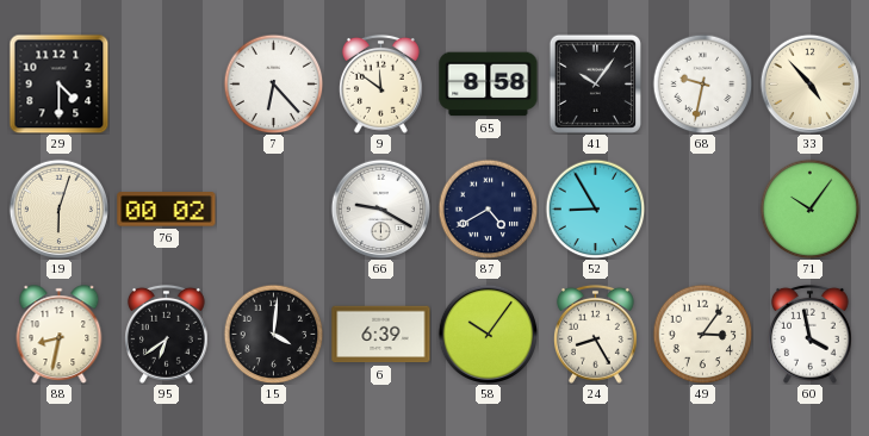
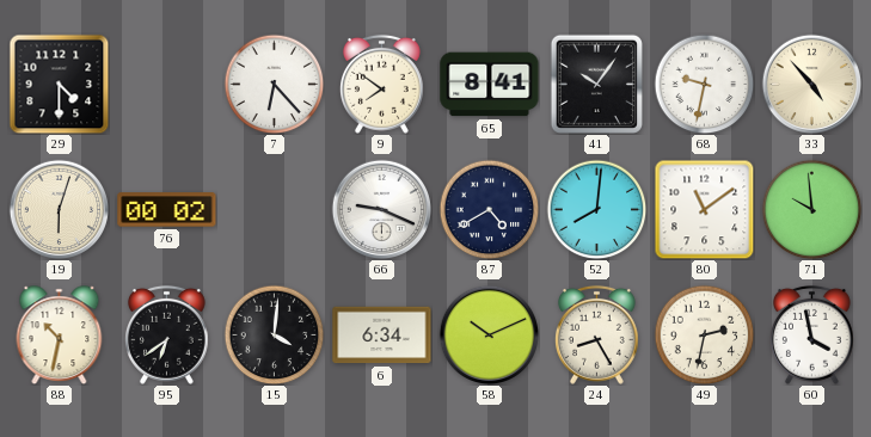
9: 11:51 -> 7:51 (381, 84)
65: 8:58 -> 8:41 (490, 85)
66: 9:20 -> 9:19 (381, 209)
52: 8:55 -> 8:01 (596, 209)
80: none -> 11:09 (704, 209)
71: 10:06 -> 9:59 (811, 209)
88: 8:32 -> 10:32 (60, 334)
6: 6:39 -> 6:34 (382, 336)
58: 10:06 -> 10:11 (489, 334)
49: 3:06 -> 2:32 (704, 334)
